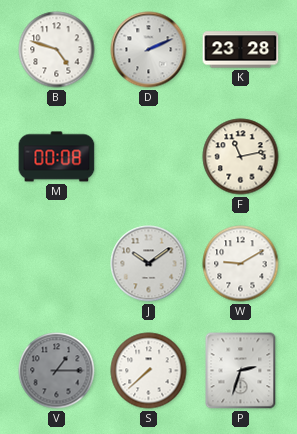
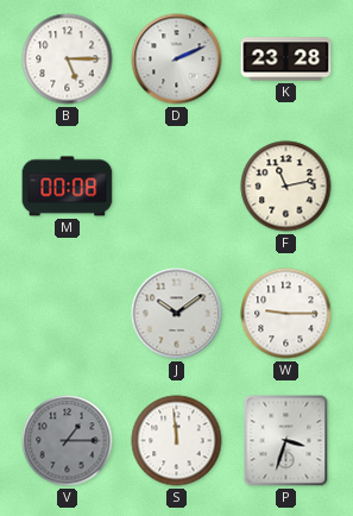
B: 4:48 -> 5:15 (68, 59)
W: 9:10 -> 9:15 (286, 314)
S: 7:38 -> 11:59 (177, 441)
P: 2:33 -> 3:33 (286, 441)
